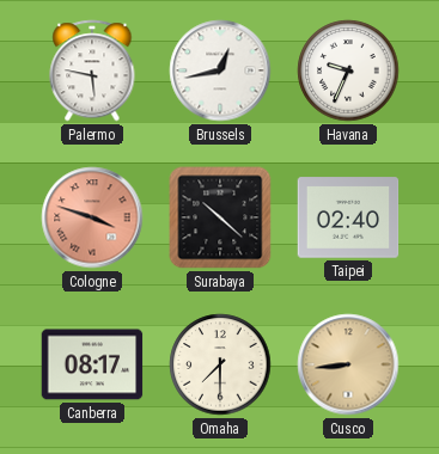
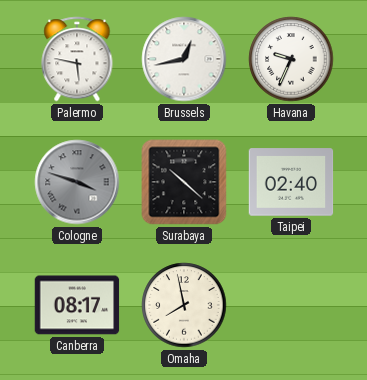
Cologne dial: salmon -> grey (77, 182)
Omaha: 7:30 -> 7:58 (184, 305)
Cusco: 8:44 -> none (348, 364)
